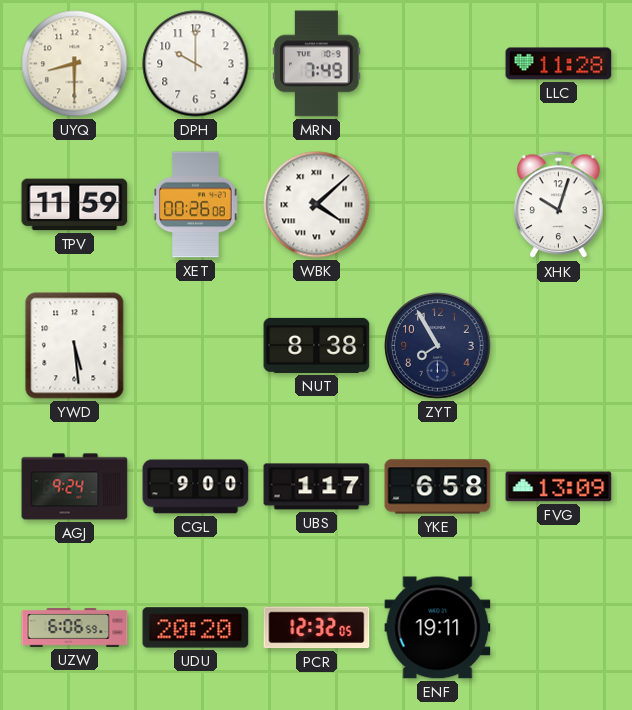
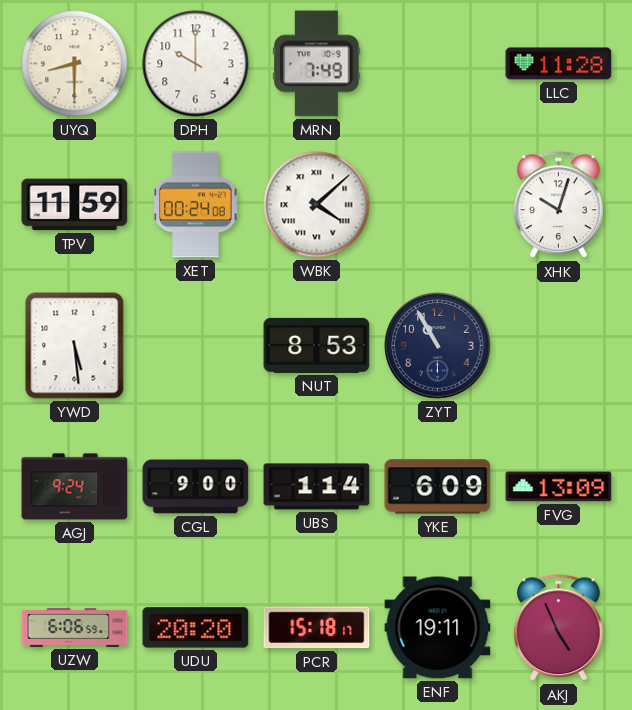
XET: 00:26 -> 00:24 (196, 205)
NUT: 8:38 -> 8:53 (317, 345)
ZYT: 7:55 -> 10:55 (438, 346)
UBS: 1:17 -> 1:14 (317, 487)
YKE: 6:58 -> 6:09 (438, 487)
PCR: 12:32 -> 15:18 (317, 628)
AKJ: none -> 4:56 (559, 628)
